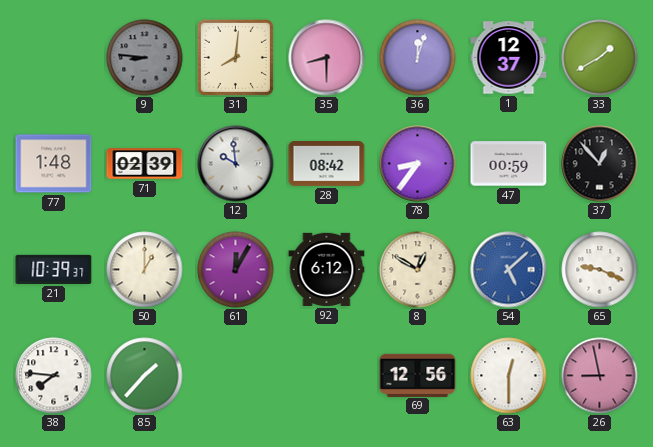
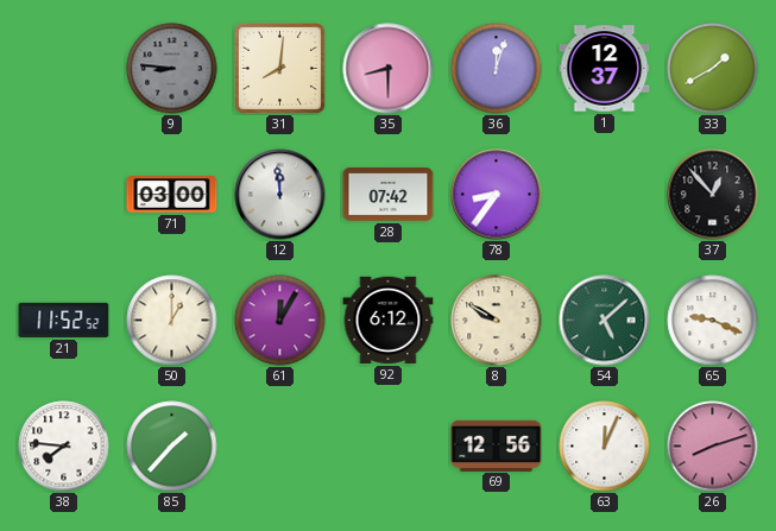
77: 1:48 -> none (54, 164)
71: 02:39 -> 03:00 (172, 195)
12: 9:59 -> 11:59 (280, 195)
28: 08:42 -> 07:42 (389, 195)
47: 00:59 -> none (509, 164)
21: 10:39 -> 11:52 (64, 320)
8: 12:50 -> 9:50 (497, 321)
54 dial: blue -> green (605, 321)
63: 12:30 -> 12:04 (605, 447)
26: 8:58 -> 8:12 (713, 447)
